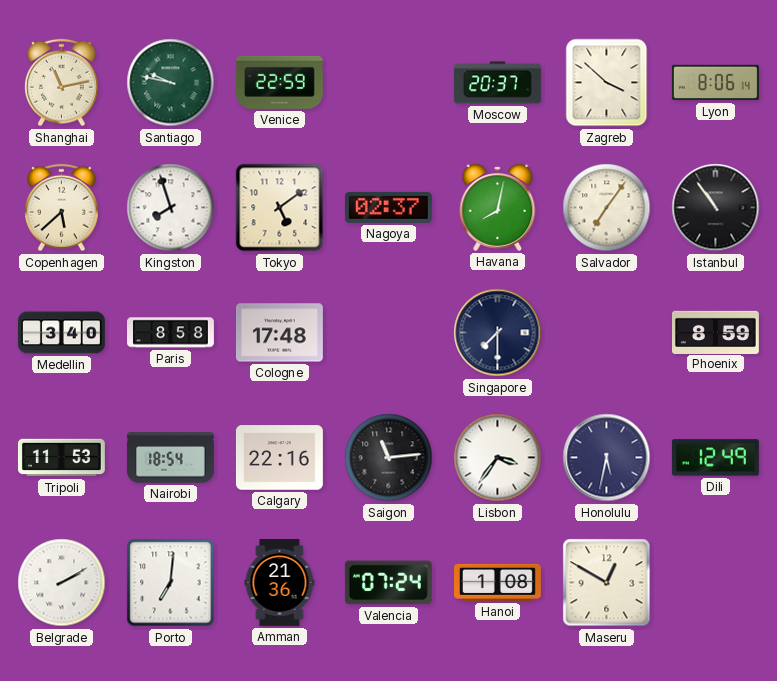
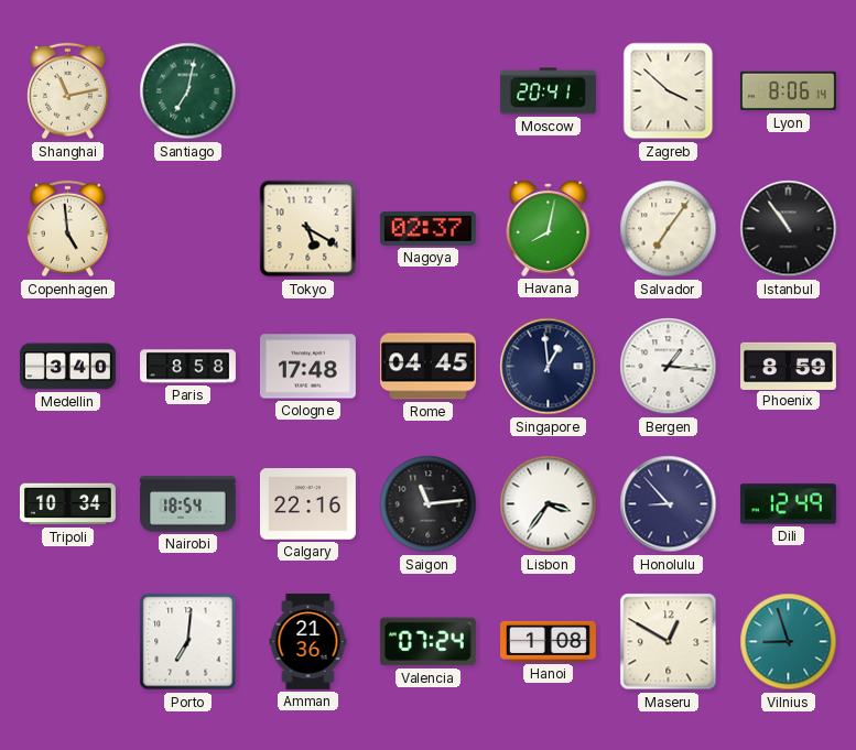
Santiago: 9:47 -> 7:02 (188, 91)
Venice: 22:59 -> none (279, 82)
Moscow: 20:37 -> 20:41 (549, 91)
Copenhagen: 5:38 -> 4:59 (68, 229)
Kingston: 7:57 -> none (171, 208)
Tokyo: 5:09 -> 5:20 (308, 229)
Rome: none -> 04:45 (427, 367)
Singapore: 7:30 -> 12:59 (549, 367)
Bergen: none -> 1:16 (669, 367)
Tripoli: 11:53 -> 10:34 (67, 504)
Honolulu: 5:32 -> 8:53 (669, 504)
Belgrade: 2:10 -> none (62, 583)
Vilnius: none -> 8:57 (789, 642)
